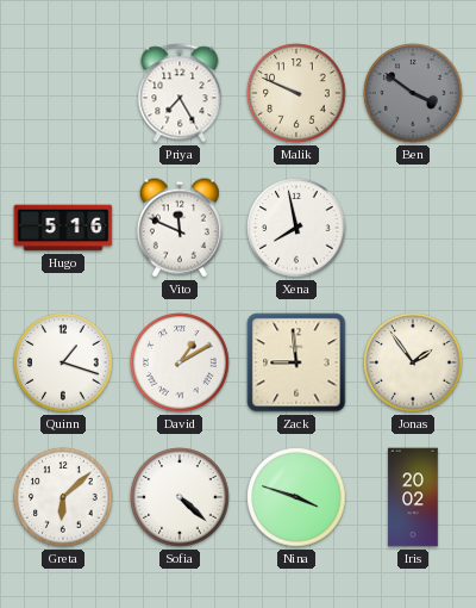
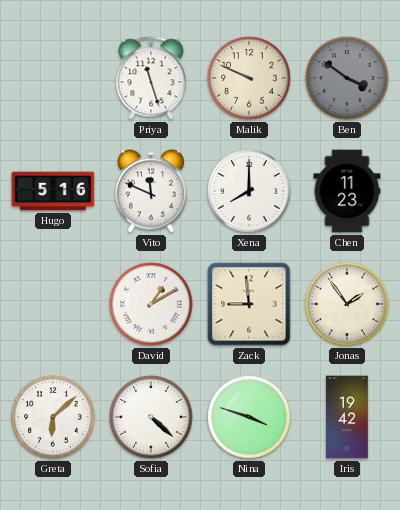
Priya: 7:25 -> 11:27 (151, 78)
Xena: 7:58 -> 8:00 (249, 191)
Chen: none -> 11:23 (347, 191)
Quinn: 1:18 -> none (63, 362)
Iris: 20:02 -> 19:42 (347, 417)
